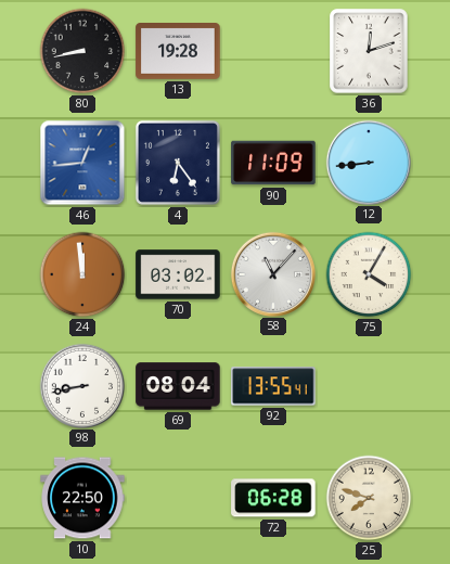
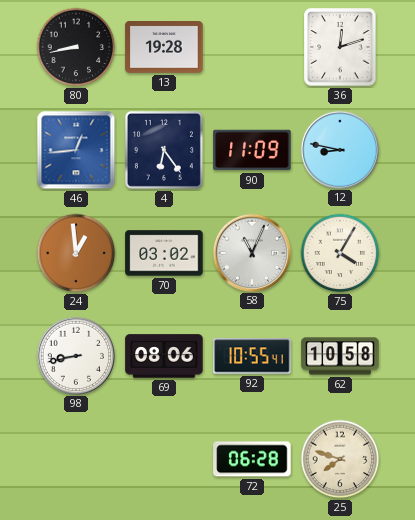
12: 8:44 -> 8:47 (339, 149)
24: 11:59 -> 12:59 (76, 253)
58: 11:07 -> 11:04 (251, 252)
69: 08:04 -> 08:06 (164, 356)
92: 13:55 -> 10:55 (252, 356)
62: none -> 10:58 (340, 356)
10: 22:50 -> none (82, 498)
